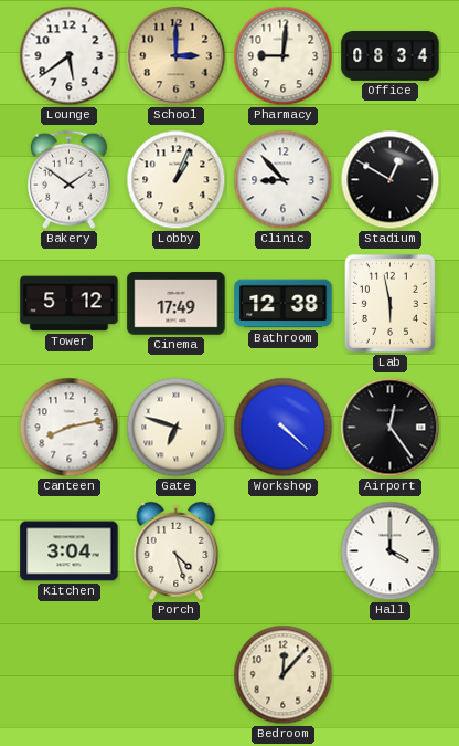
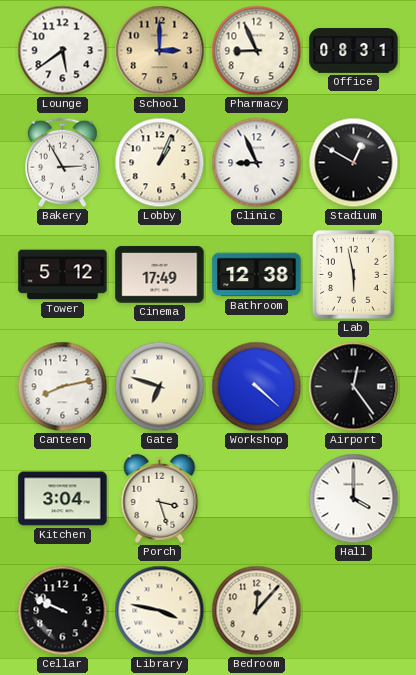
Pharmacy: 9:01 -> 8:56 (257, 51)
Office: 08:34 -> 08:31 (354, 51)
Bakery: 1:51 -> 2:55 (63, 163)
Clinic: 8:53 -> 8:56 (257, 163)
Porch: 4:27 -> 3:27 (160, 498)
Cellar: none -> 9:49 (63, 611)
Library: none -> 3:47 (160, 611)
